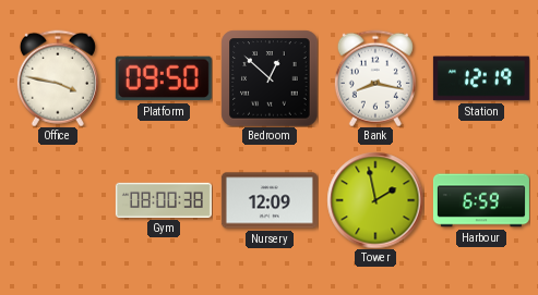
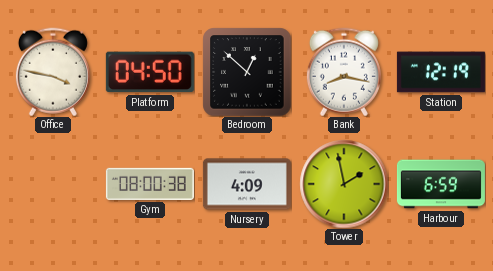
Platform: 09:50 -> 04:50 (150, 72)
Nursery: 12:09 -> 4:09 (247, 184)
